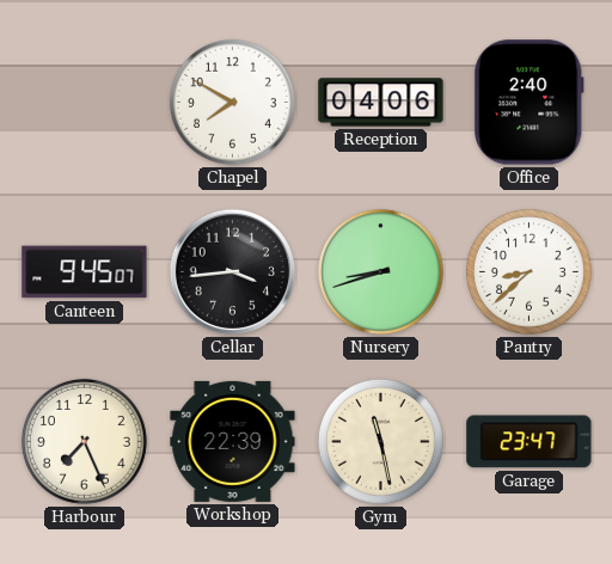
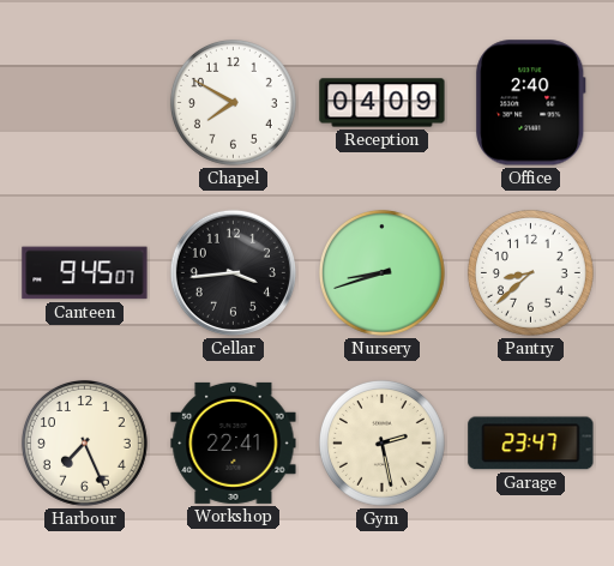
Reception: 04:06 -> 04:09 (383, 103)
Workshop: 22:39 -> 22:41 (234, 442)
Gym: 11:28 -> 2:28 (381, 444)
